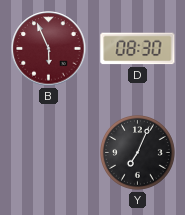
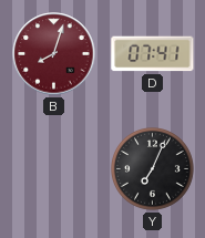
B: 5:56 -> 8:03 (54, 54)
D: 08:30 -> 07:41 (153, 54)
